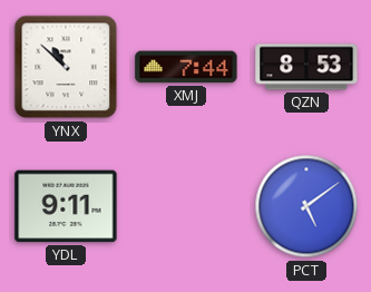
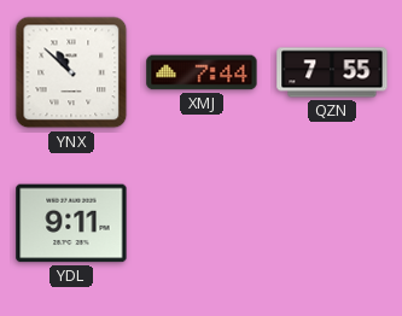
QZN: 8:53 -> 7:55 (332, 72)
PCT: 5:09 -> none (306, 206)
